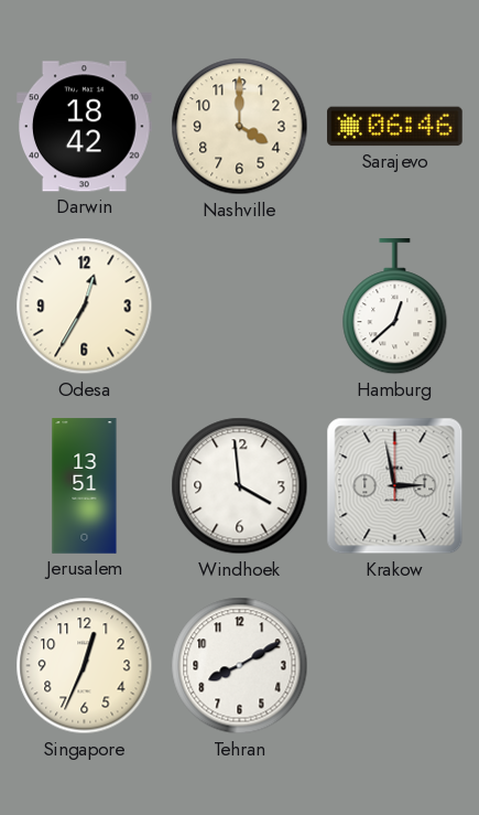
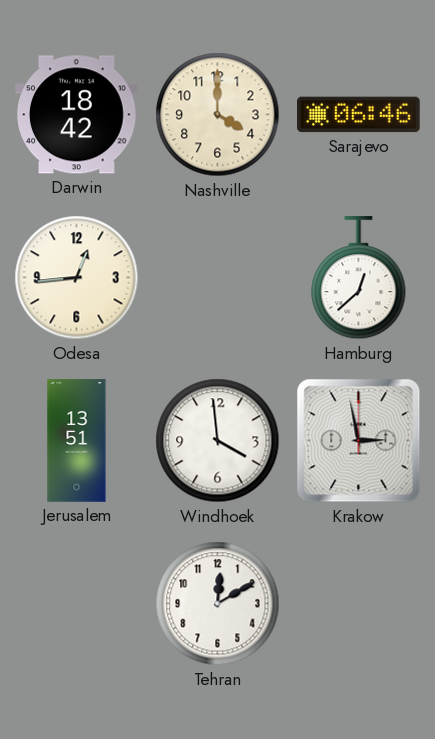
Odesa: 12:35 -> 12:44 (77, 278)
Singapore: 12:34 -> none (85, 666)
Tehran: 8:10 -> 12:10 (218, 604)
